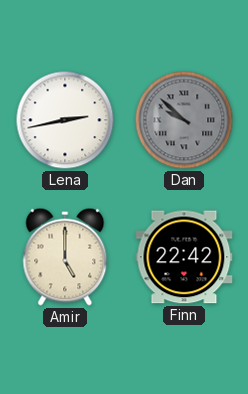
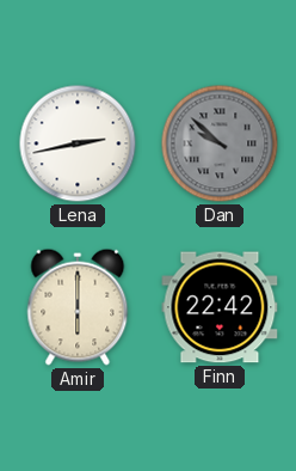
Amir: 5:00 -> 6:00 (78, 307)
